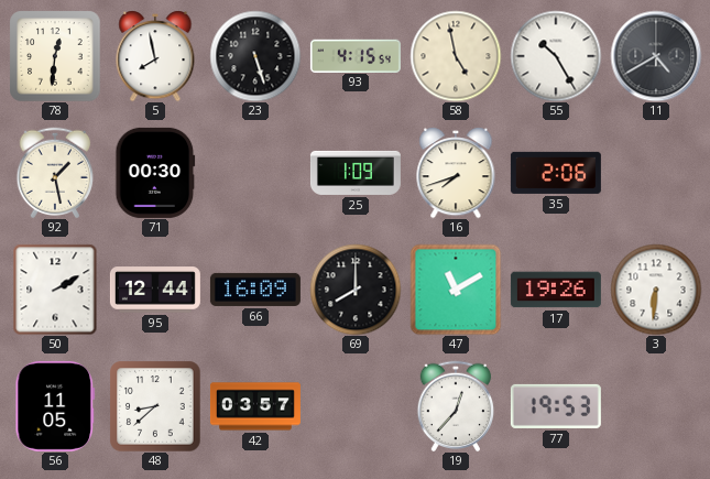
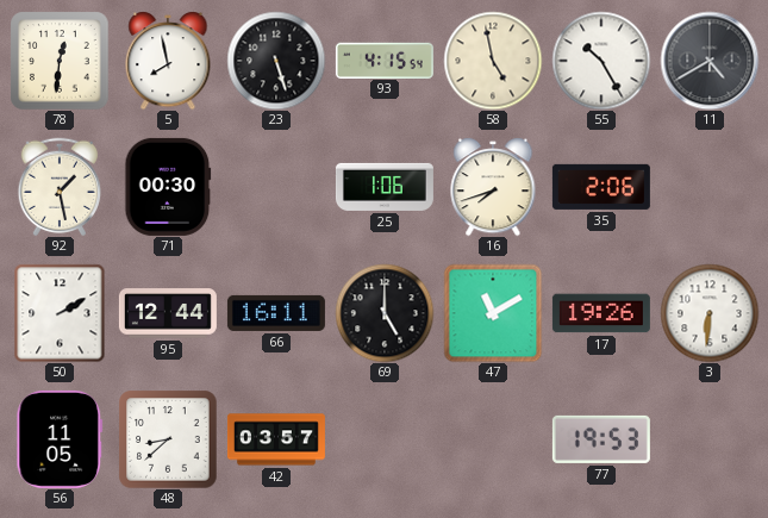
25: 1:09 -> 1:06 (385, 187)
66: 16:09 -> 16:11 (276, 313)
69: 8:00 -> 5:00 (385, 313)
19: 12:37 -> none (456, 406)
